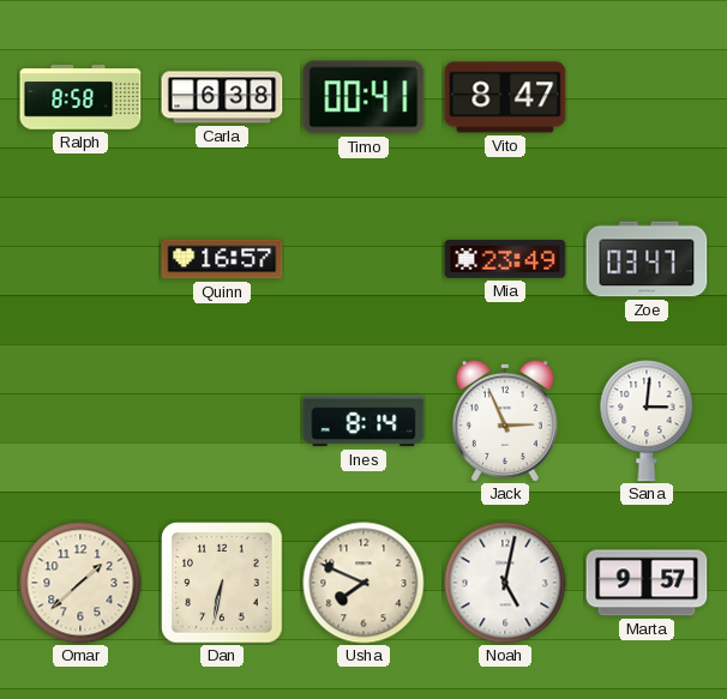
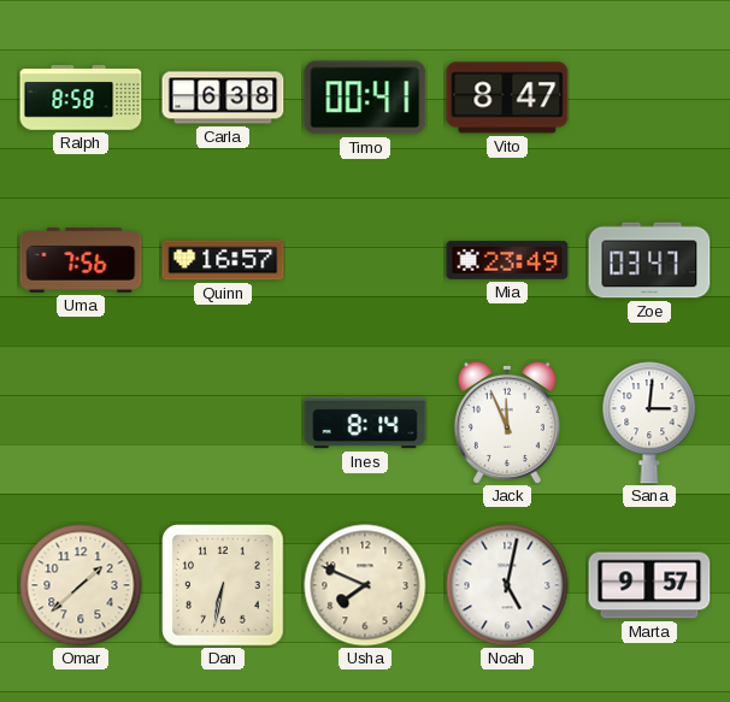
Uma: none -> 7:56 (81, 260)
Jack: 2:56 -> 11:56 (507, 423)
